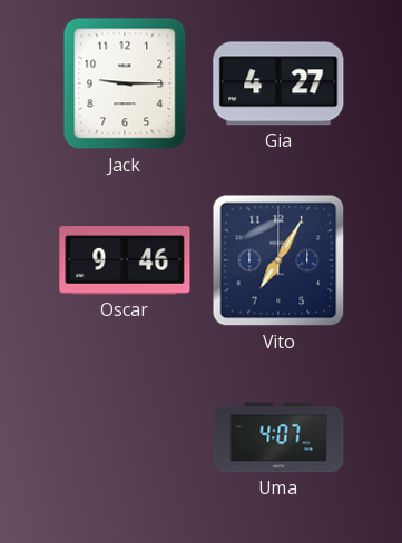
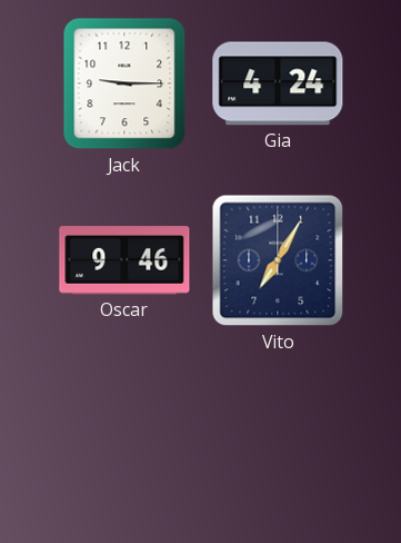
Gia: 4:27 -> 4:24 (278, 83)
Uma: 4:07 -> none (278, 437)
